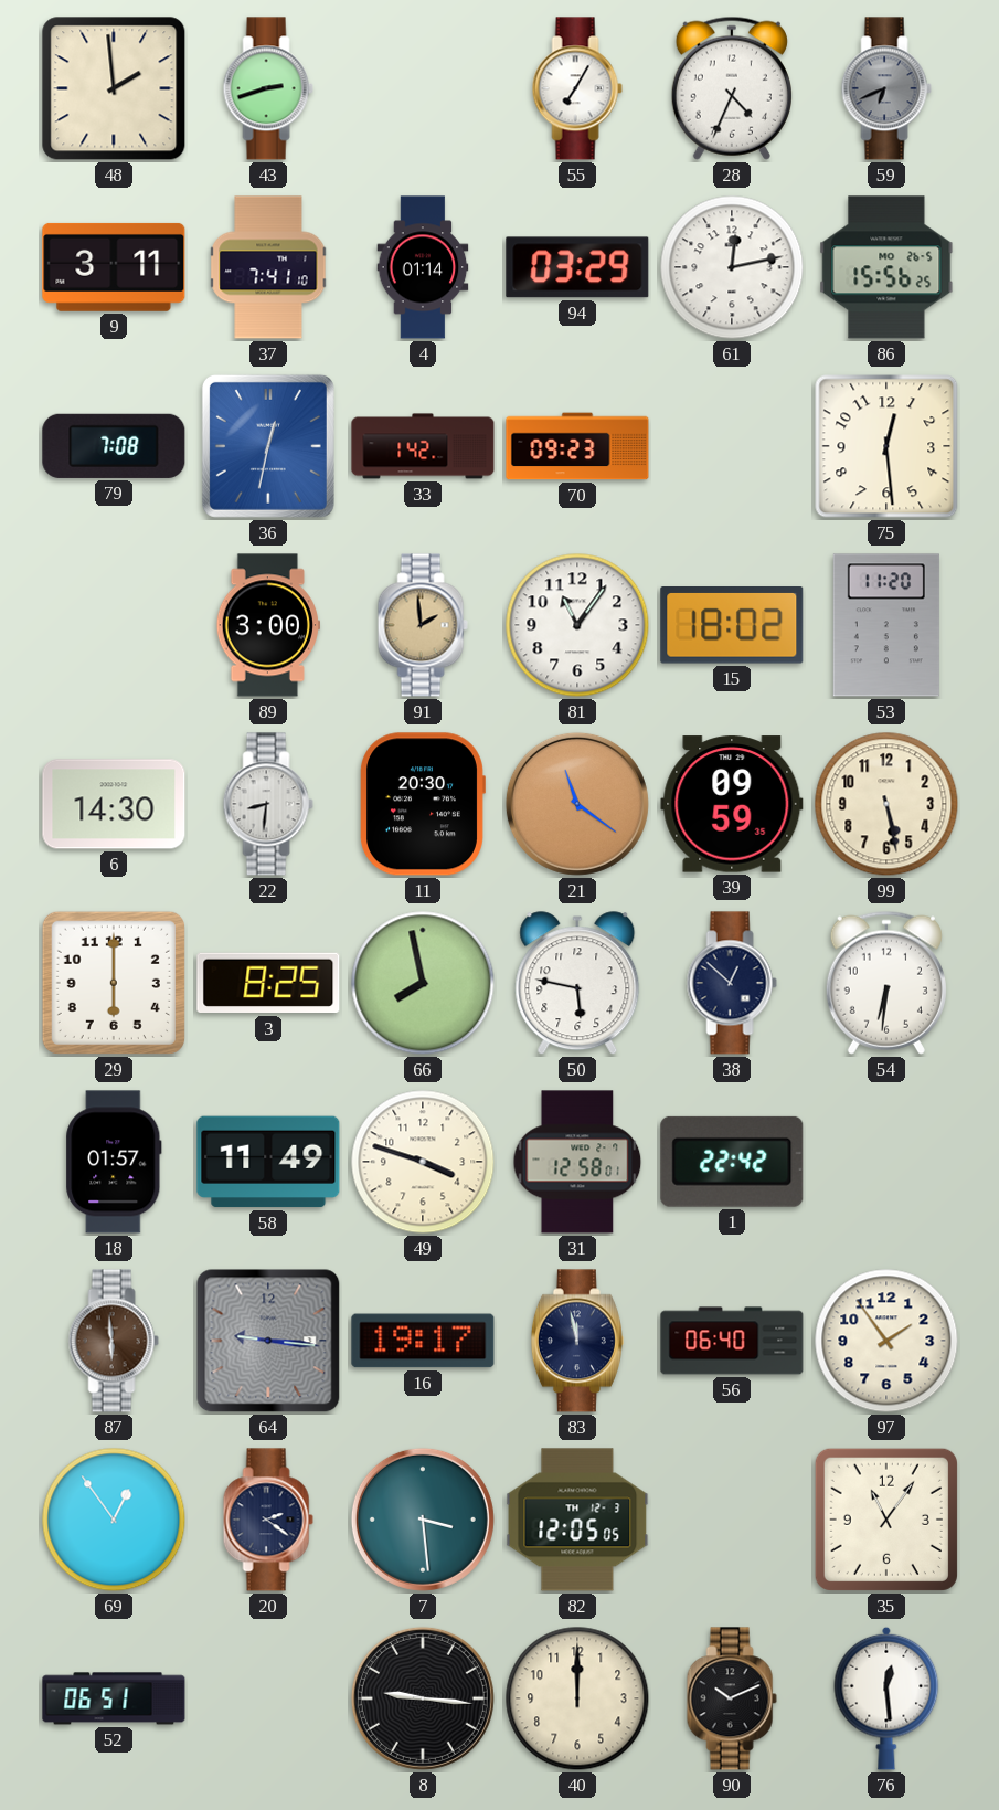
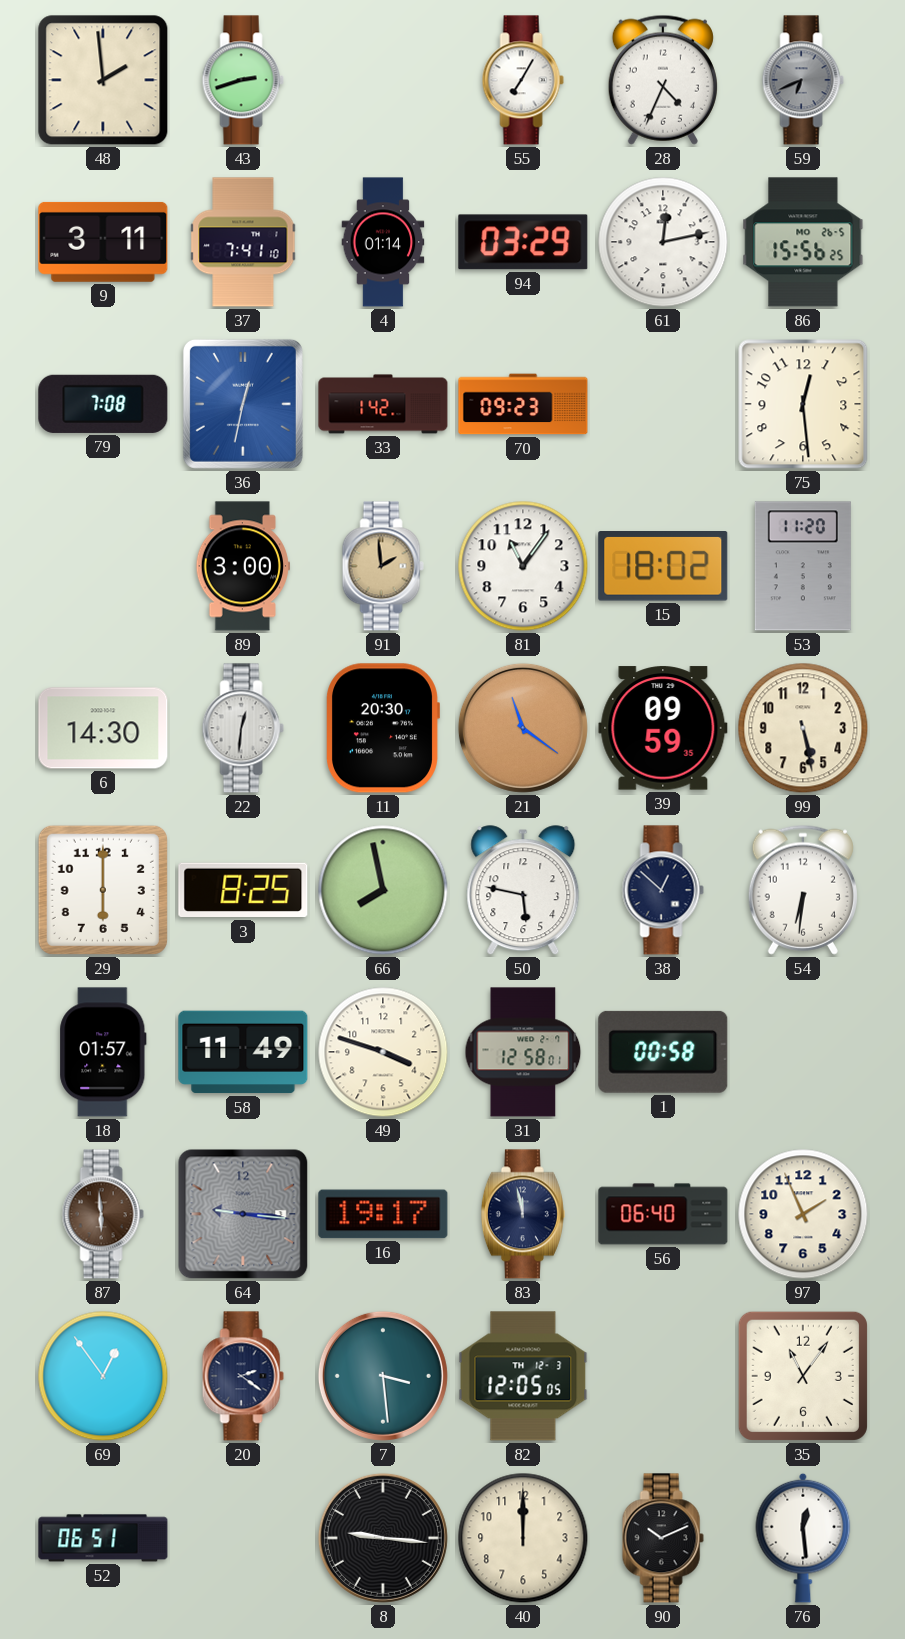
22: 8:31 -> 12:31 (243, 728)
1: 22:42 -> 00:58 (663, 1052)
97: 1:54 -> 1:56 (803, 1214)
